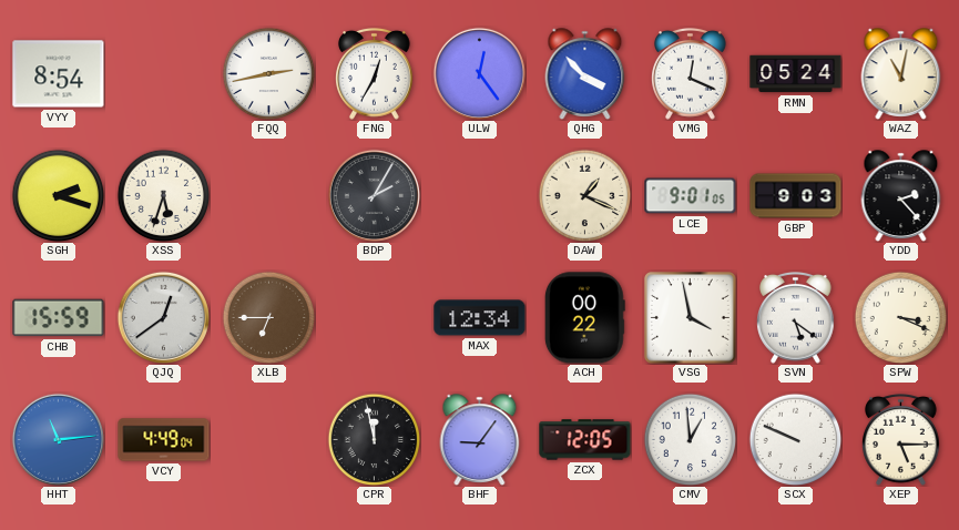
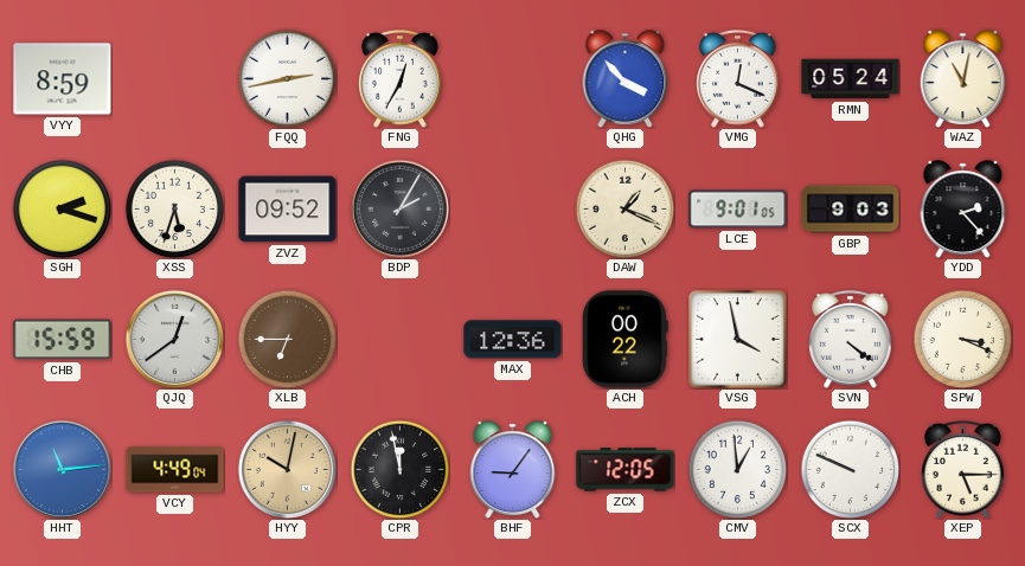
VYY: 8:54 -> 8:59 (63, 79)
ULW: 12:24 -> none (479, 73)
ZVZ: none -> 09:52 (288, 210)
MAX: 12:34 -> 12:36 (513, 340)
SVN: 5:21 -> 4:21 (851, 340)
HYY: none -> 10:02 (287, 469)
